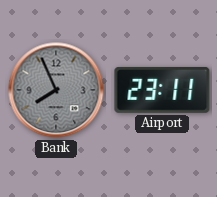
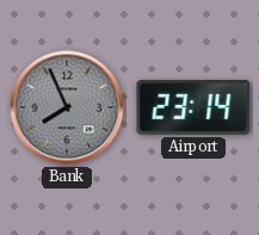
Airport: 23:11 -> 23:14 (193, 107)
